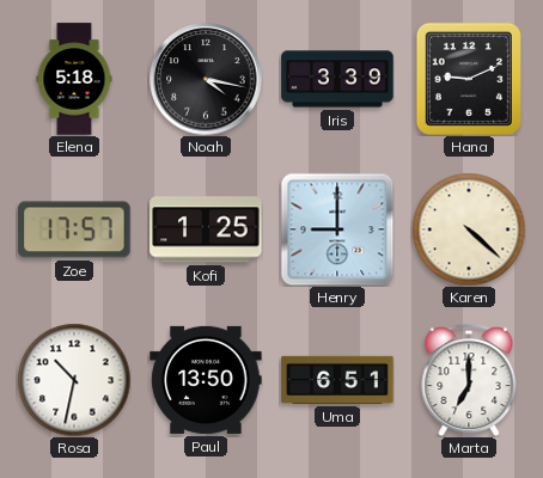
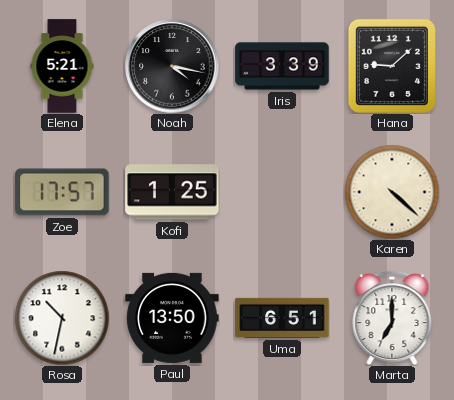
Elena: 5:18 -> 5:21 (62, 66)
Hana: 9:11 -> 9:08 (392, 66)
Henry: 9:00 -> none (337, 229)
